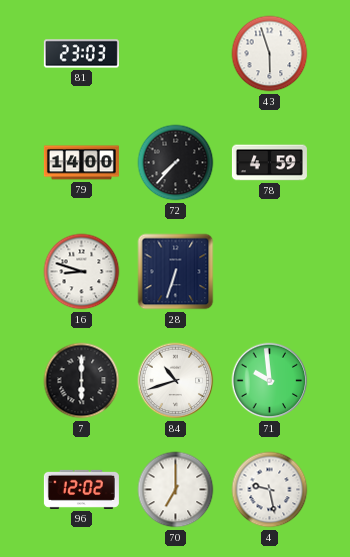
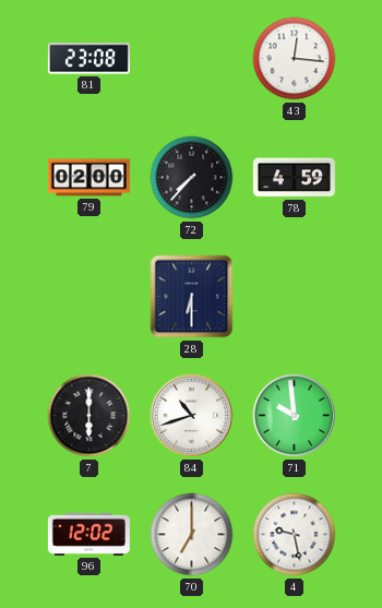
81: 23:03 -> 23:08 (88, 59)
43: 5:57 -> 12:16 (295, 59)
79: 14:00 -> 02:00 (88, 178)
16: 8:48 -> none (82, 272)
28: 6:33 -> 6:30 (192, 297)
